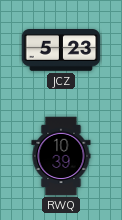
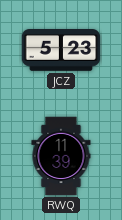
RWQ: 10:39 -> 11:39 (61, 156)
